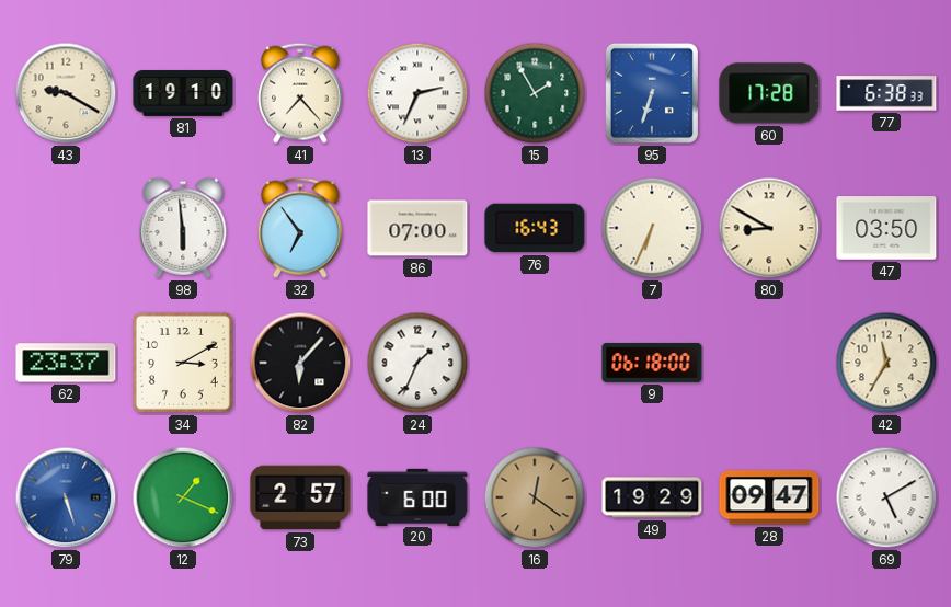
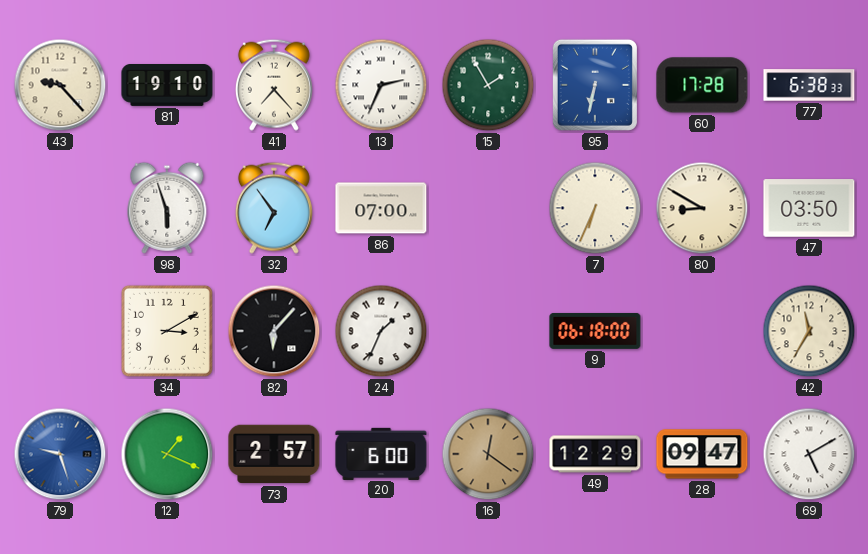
43: 9:20 -> 9:23 (60, 85)
95: 6:33 -> 6:32 (595, 85)
98: 5:59 -> 5:57 (167, 208)
76: 16:43 -> none (535, 228)
62: 23:37 -> none (66, 363)
79: 5:27 -> 9:27 (60, 454)
49: 19:29 -> 12:29 (595, 454)
